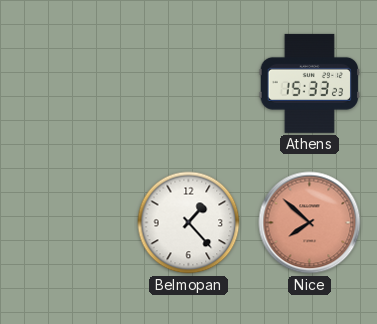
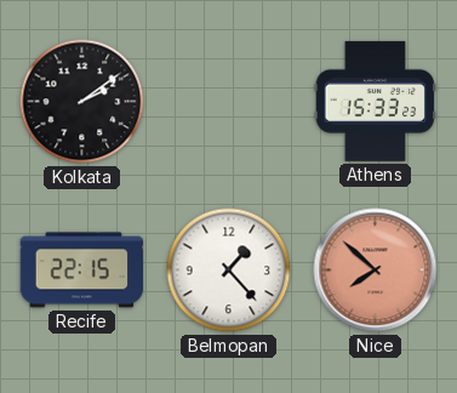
Kolkata: none -> 2:09 (82, 102)
Recife: none -> 22:15 (82, 270)
